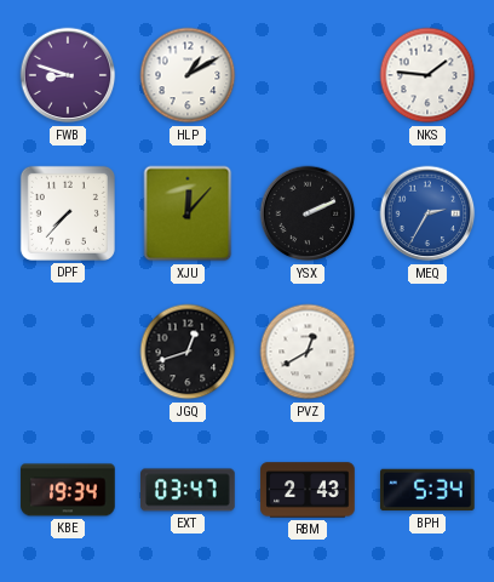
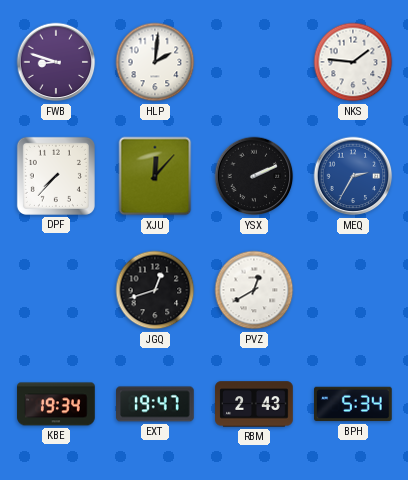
HLP: 1:10 -> 2:01 (155, 62)
EXT: 03:47 -> 19:47 (156, 404)
